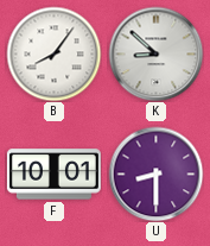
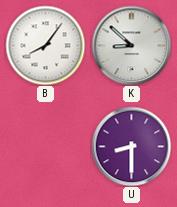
F: 10:01 -> none (53, 175)
